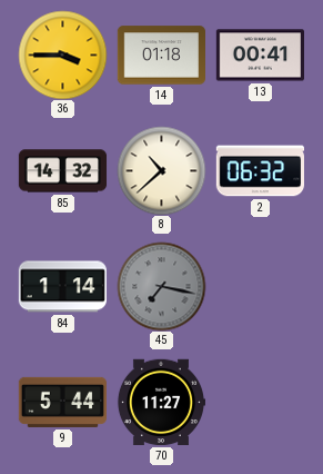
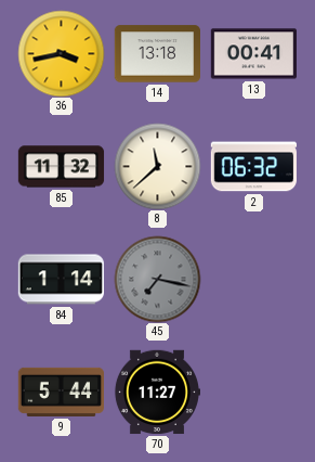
36: 3:45 -> 3:43 (61, 53)
14: 01:18 -> 13:18 (157, 54)
85: 14:32 -> 11:32 (61, 167)
8: 10:38 -> 11:38 (157, 166)
